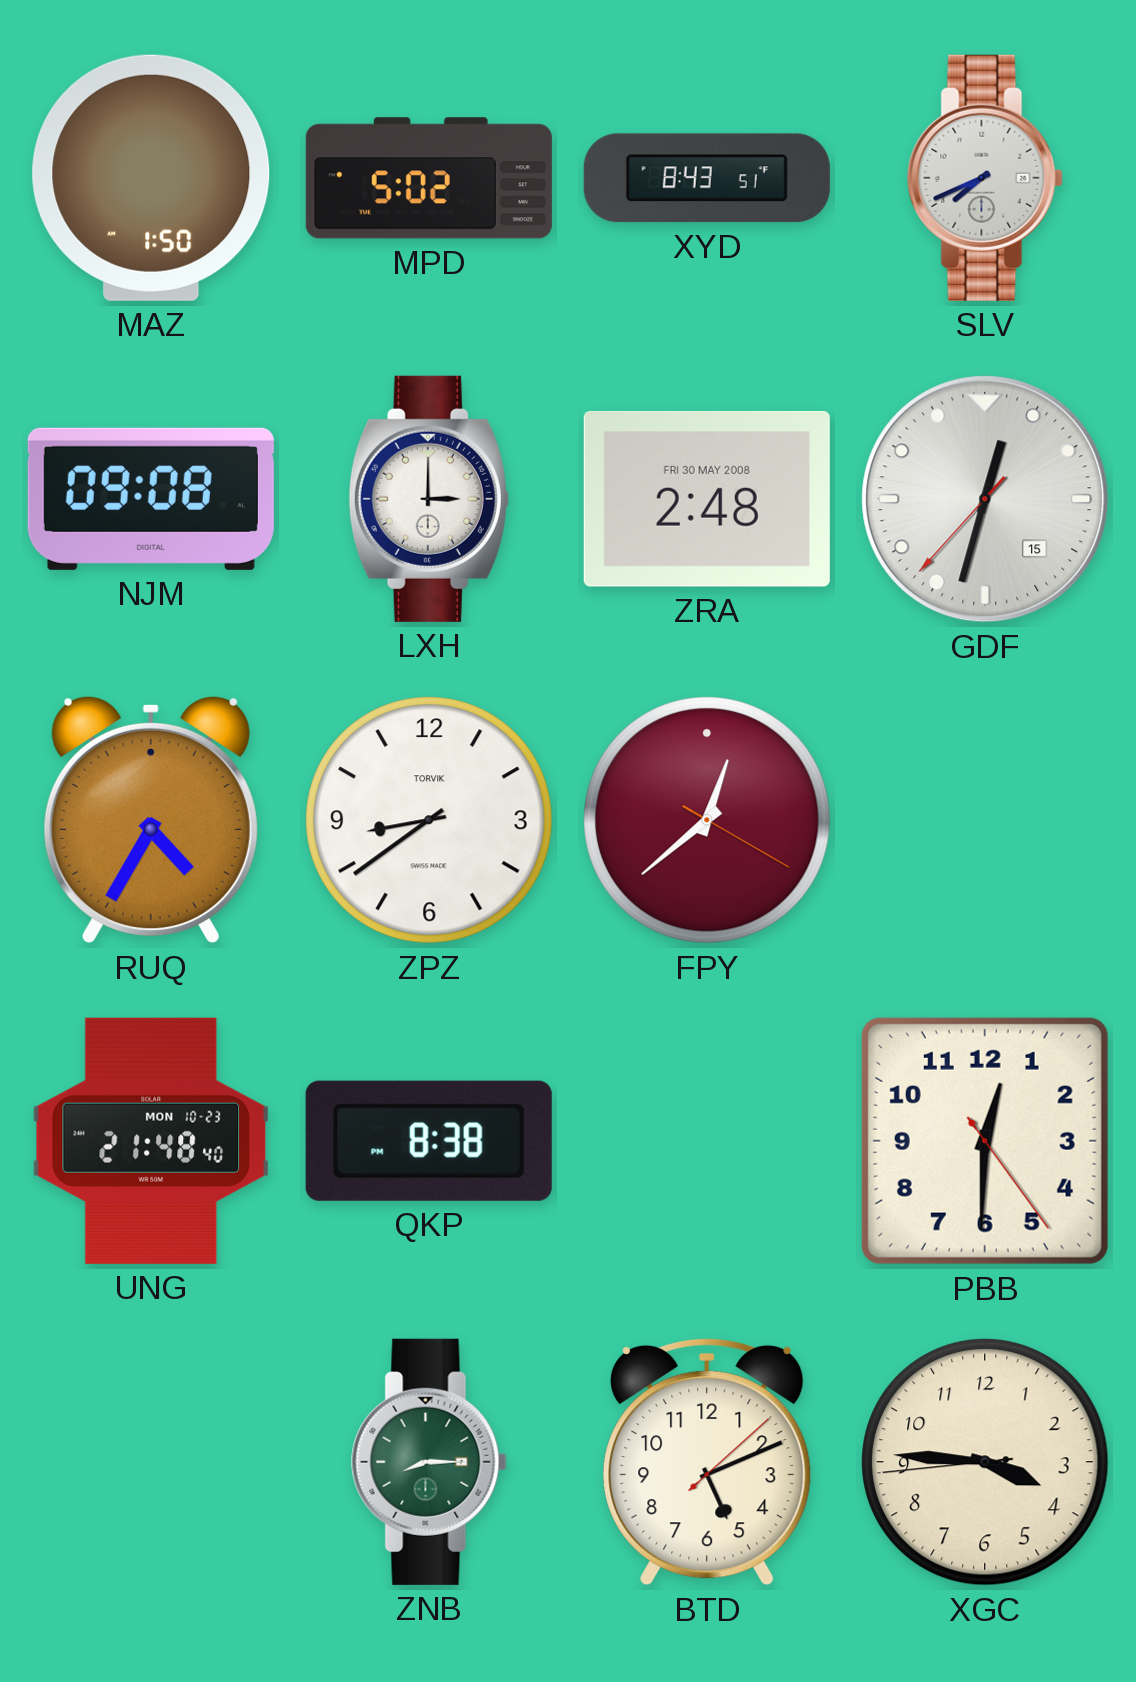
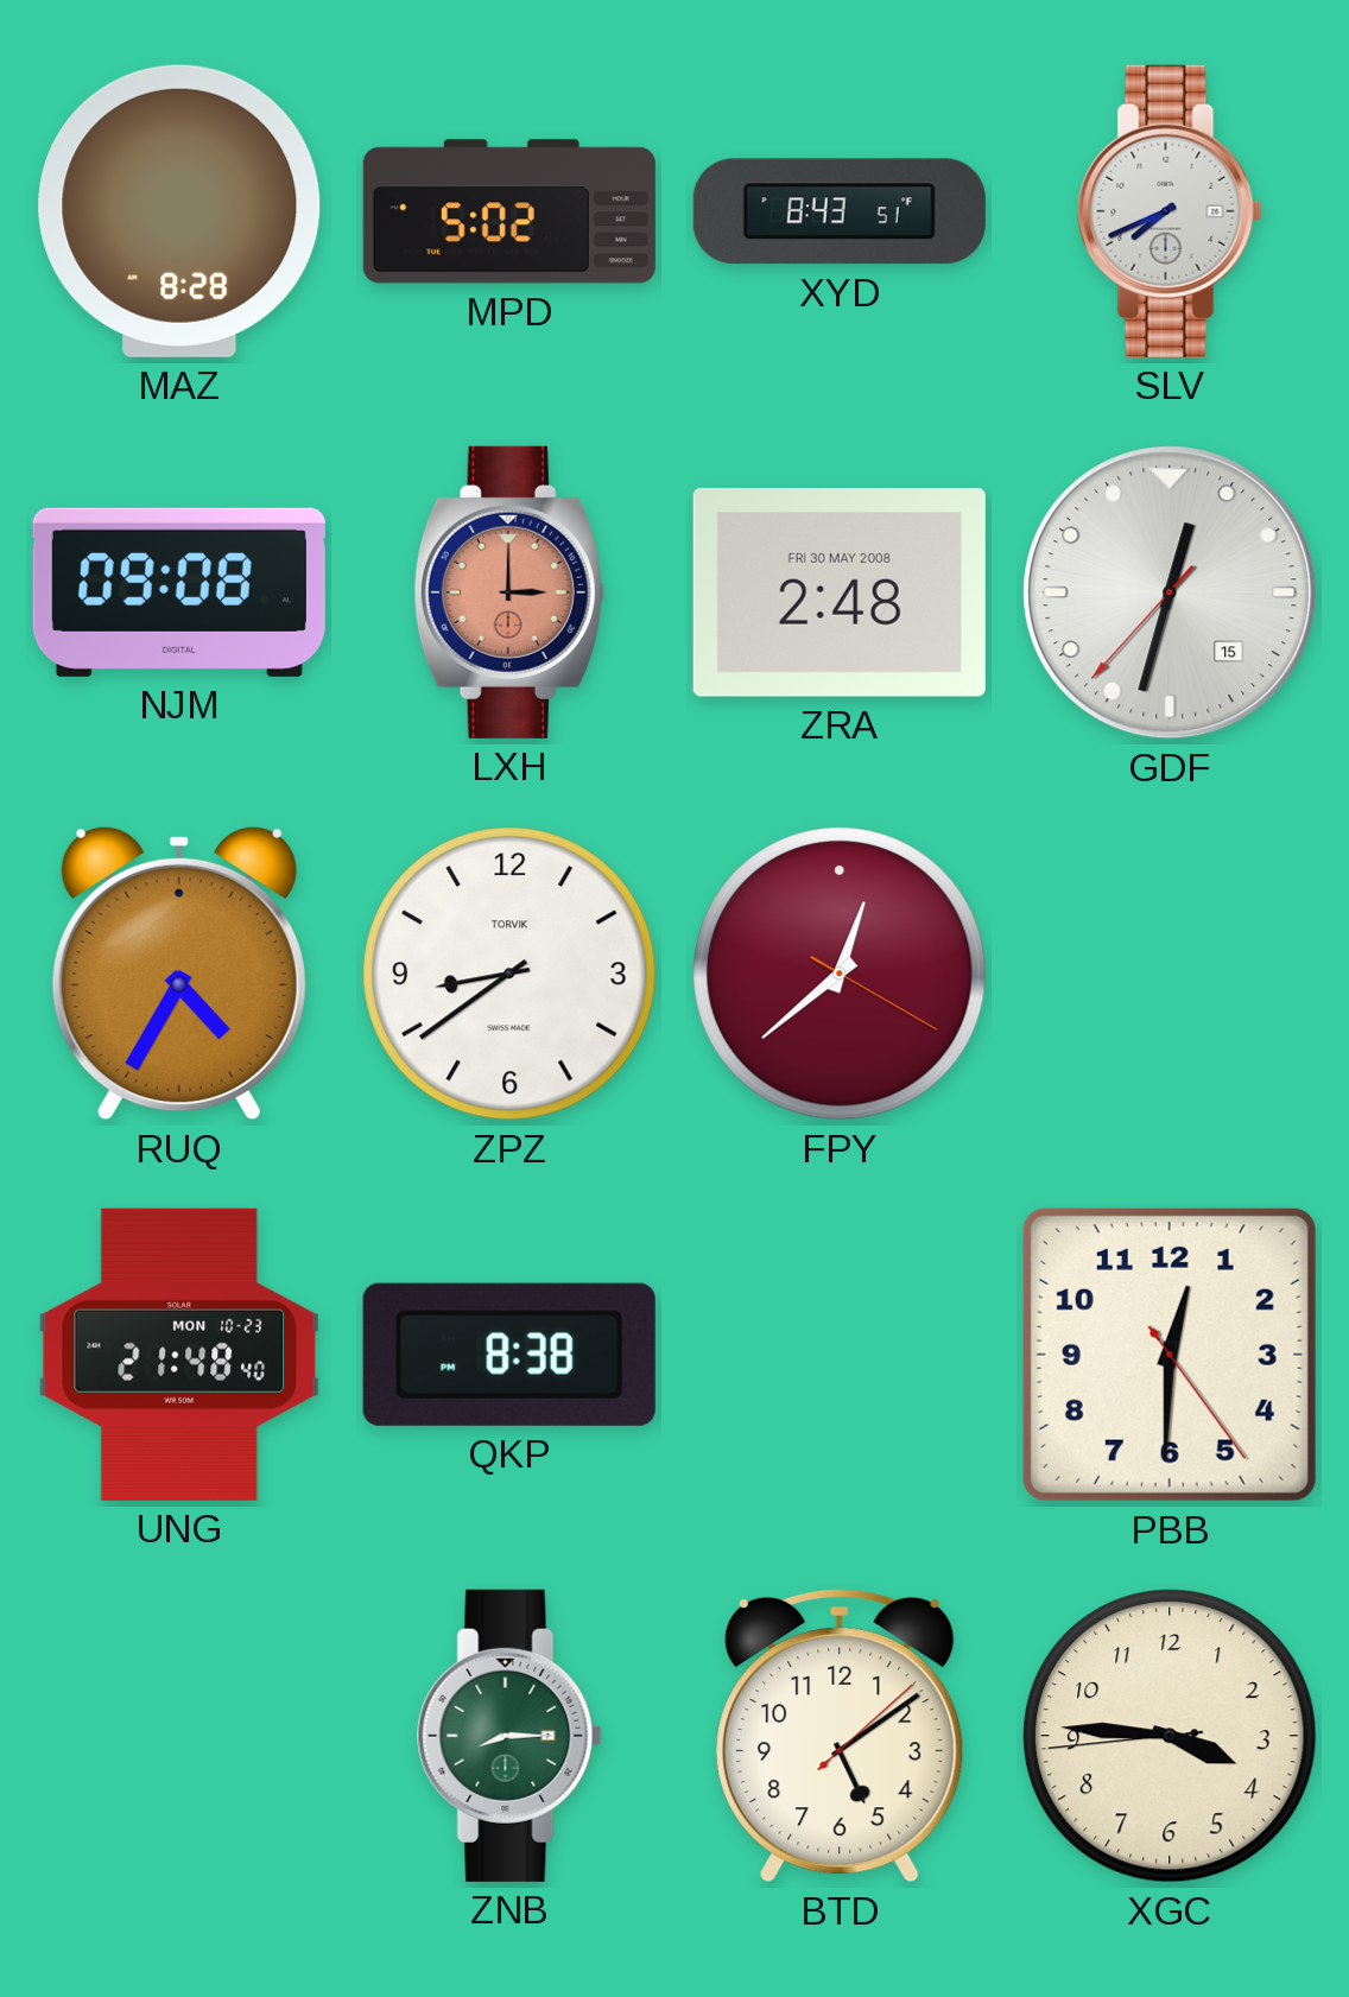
MAZ: 1:50 -> 8:28 (179, 211)
LXH dial: white -> salmon (509, 592)
BTD: 5:11 -> 5:09 (840, 1736)
